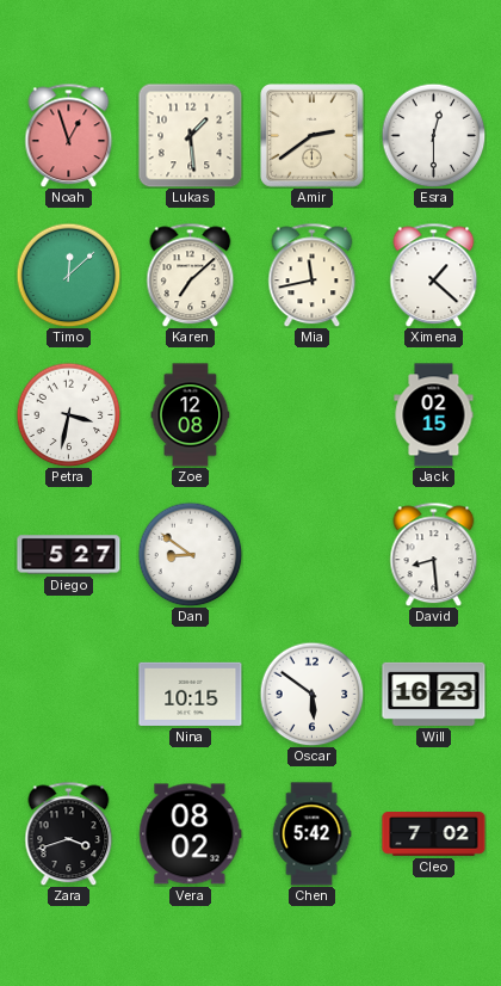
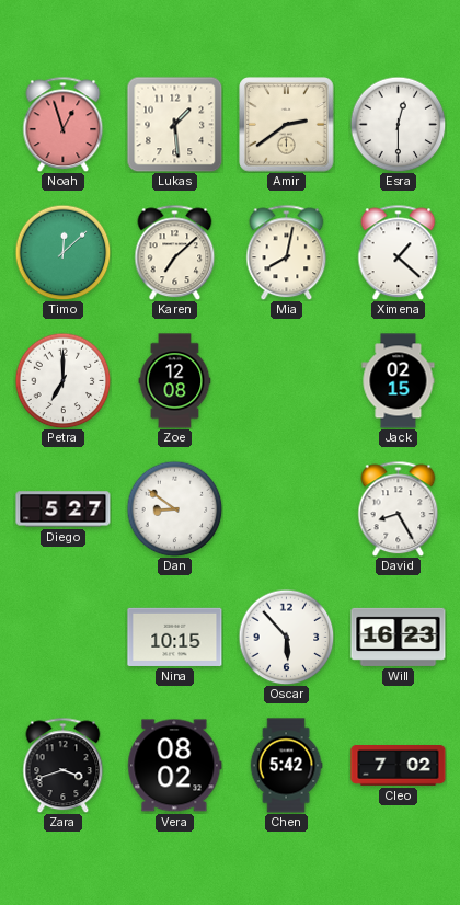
Mia: 11:43 -> 8:02 (287, 252)
Petra: 3:32 -> 7:00 (62, 380)
David: 8:29 -> 8:25 (399, 508)
Oscar: 5:51 -> 5:53 (286, 637)
